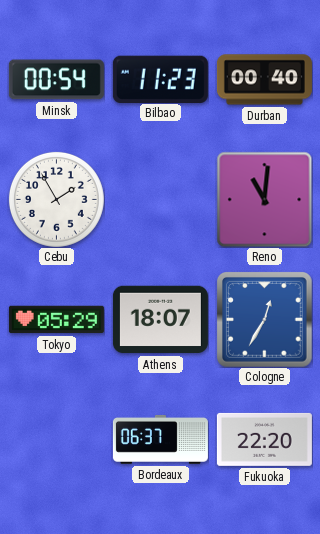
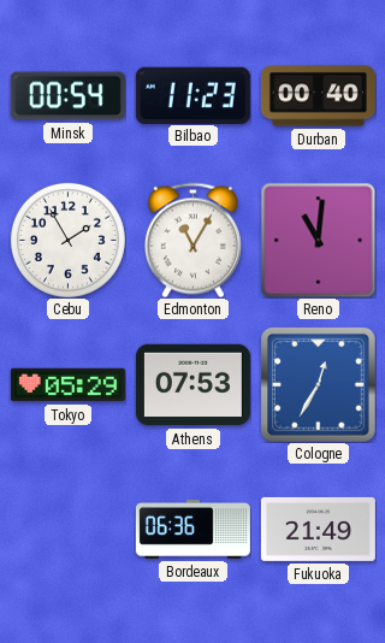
Edmonton: none -> 11:05 (192, 240)
Athens: 18:07 -> 07:53 (192, 385)
Bordeaux: 06:37 -> 06:36 (192, 529)
Fukuoka: 22:20 -> 21:49 (318, 529)
